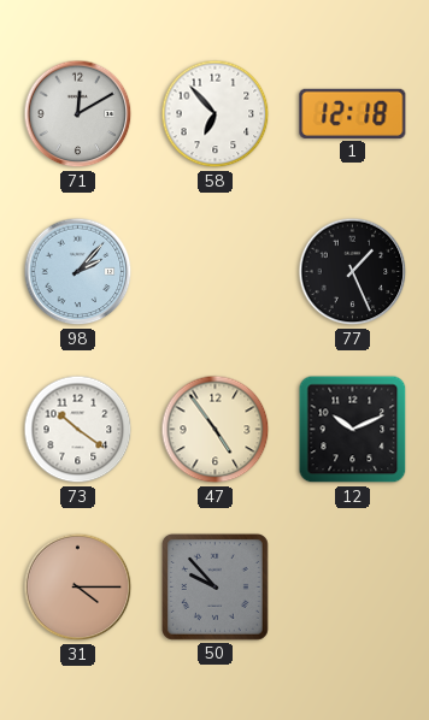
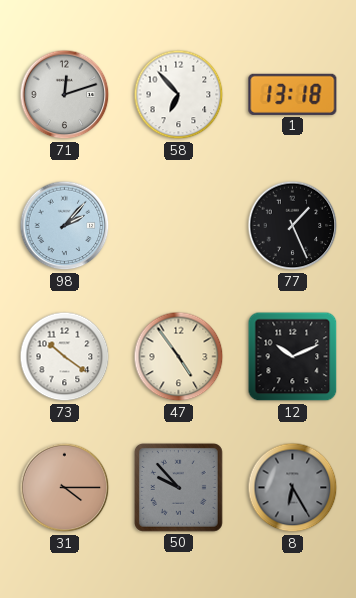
71: 12:10 -> 12:12 (65, 95)
1: 12:18 -> 13:18 (293, 94)
8: none -> 6:25 (293, 488)
